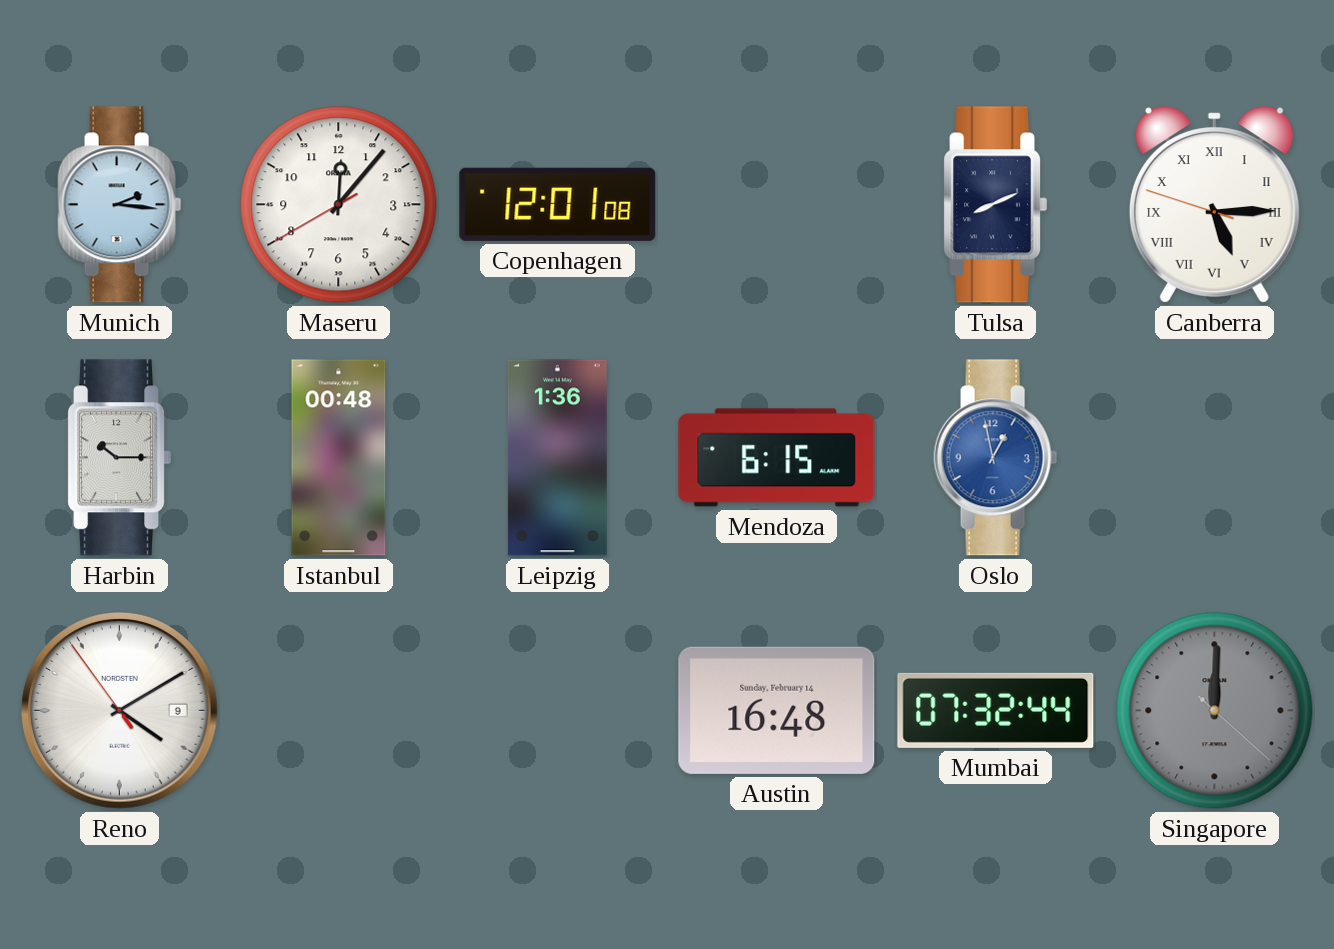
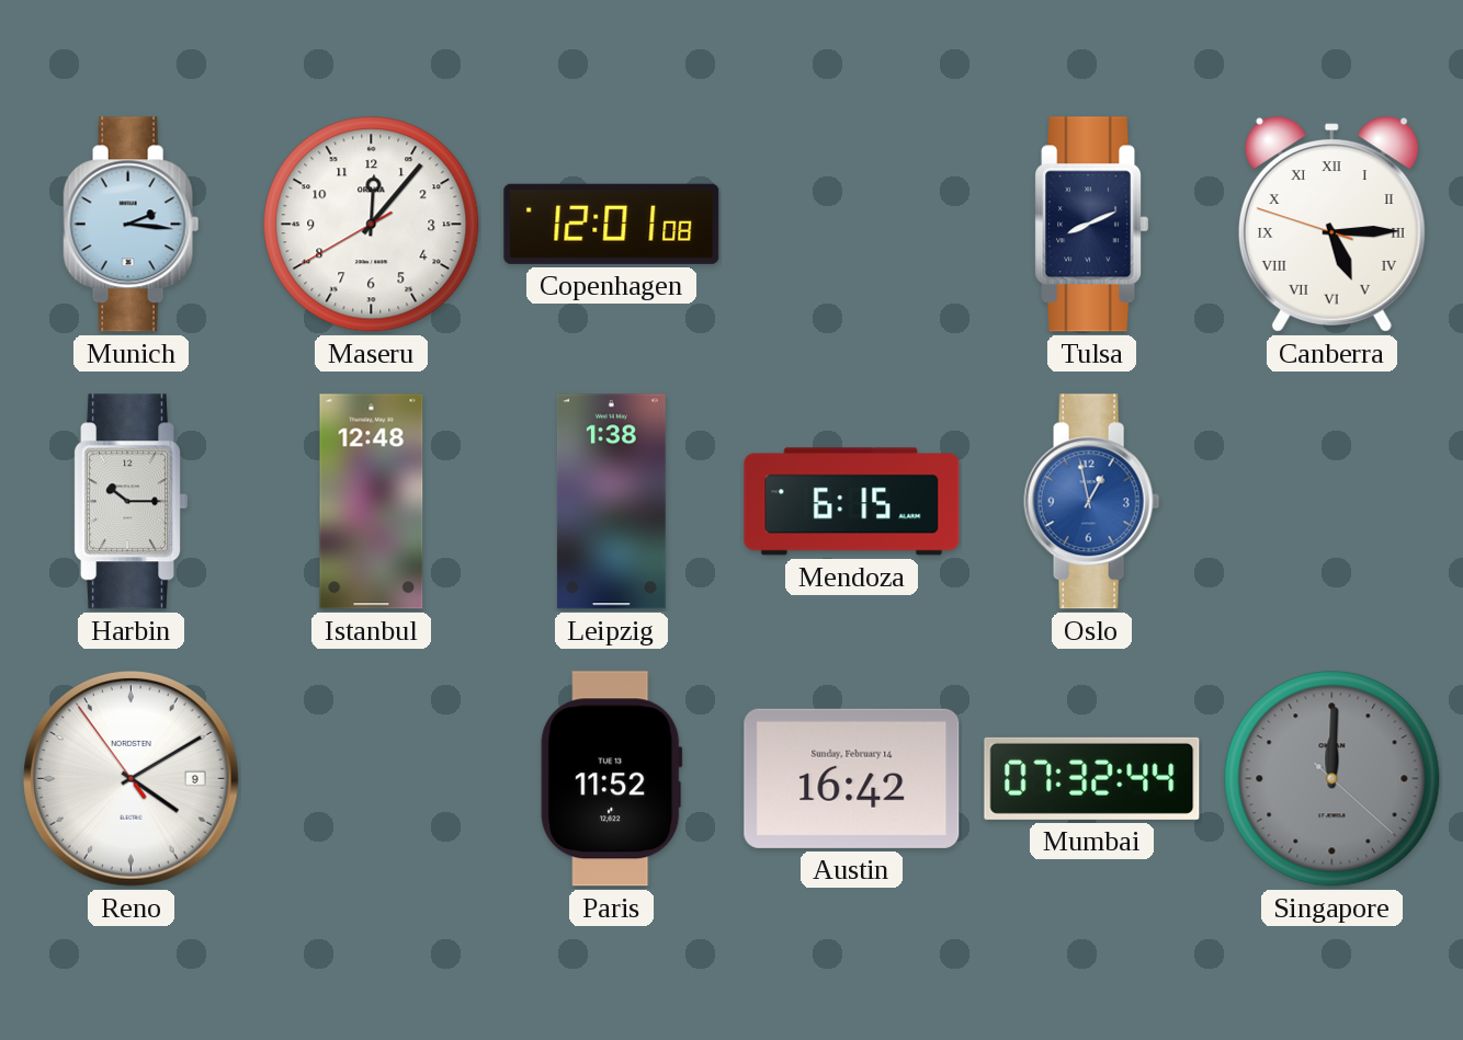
Istanbul: 00:48 -> 12:48 (372, 502)
Leipzig: 1:36 -> 1:38 (611, 502)
Paris: none -> 11:52 (612, 779)
Austin: 16:48 -> 16:42 (852, 778)
